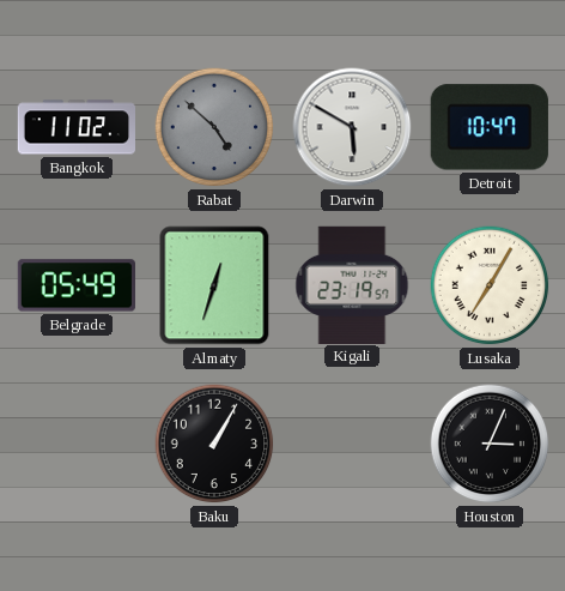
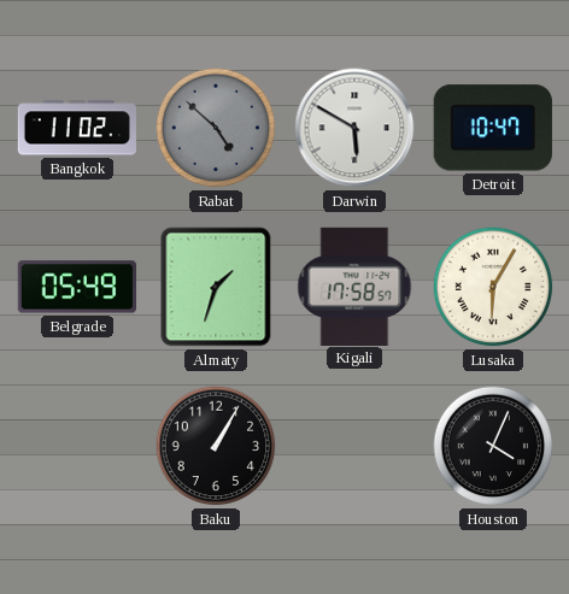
Almaty: 12:33 -> 1:33 (216, 287)
Kigali: 23:19 -> 17:58 (354, 286)
Lusaka: 7:05 -> 6:05 (493, 287)
Houston: 3:04 -> 4:04 (493, 446)
